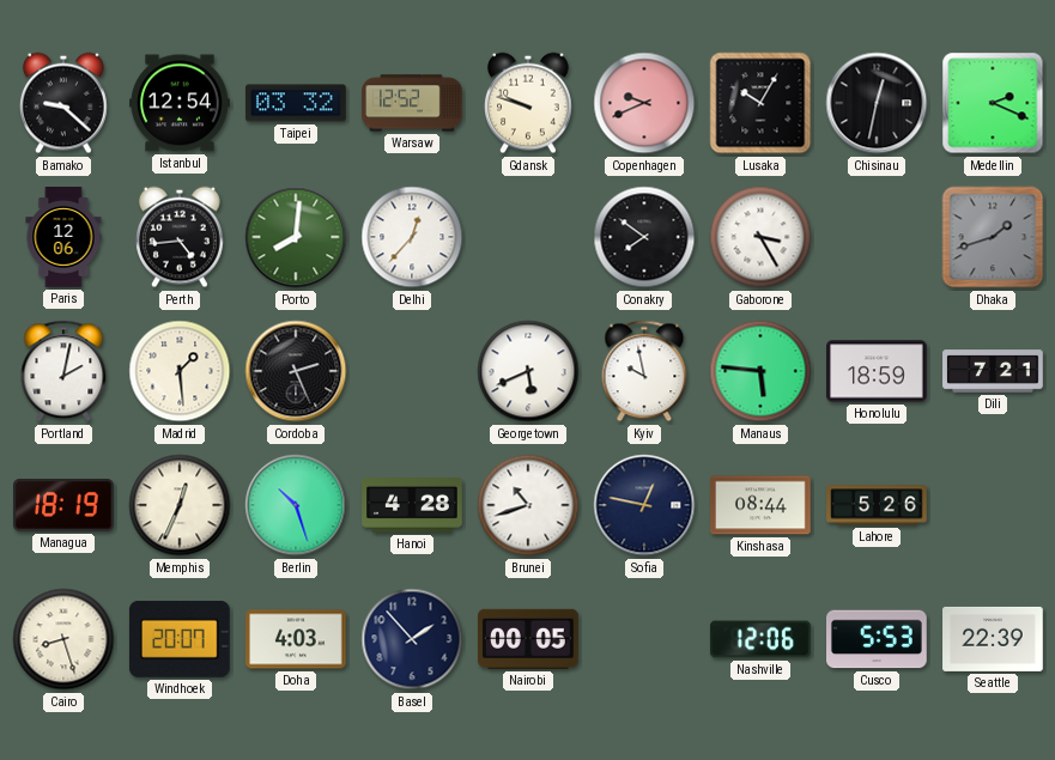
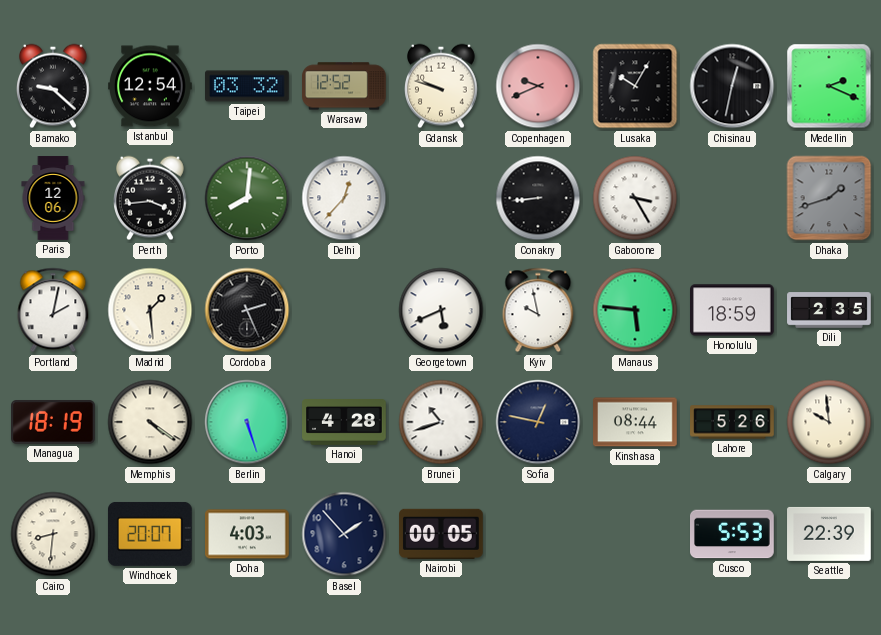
Perth: 4:44 -> 3:44 (151, 198)
Conakry: 7:51 -> 8:44 (538, 198)
Dili: 7:21 -> 2:35 (829, 310)
Memphis: 12:34 -> 4:21 (150, 422)
Berlin: 10:27 -> 5:27 (247, 422)
Calgary: none -> 9:59 (829, 422)
Cairo: 8:27 -> 8:31 (53, 534)
Nashville: 12:06 -> none (760, 639)
